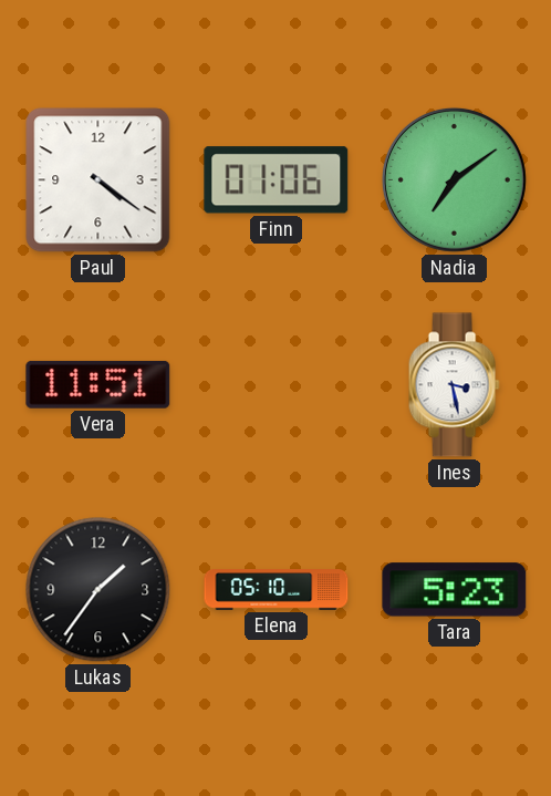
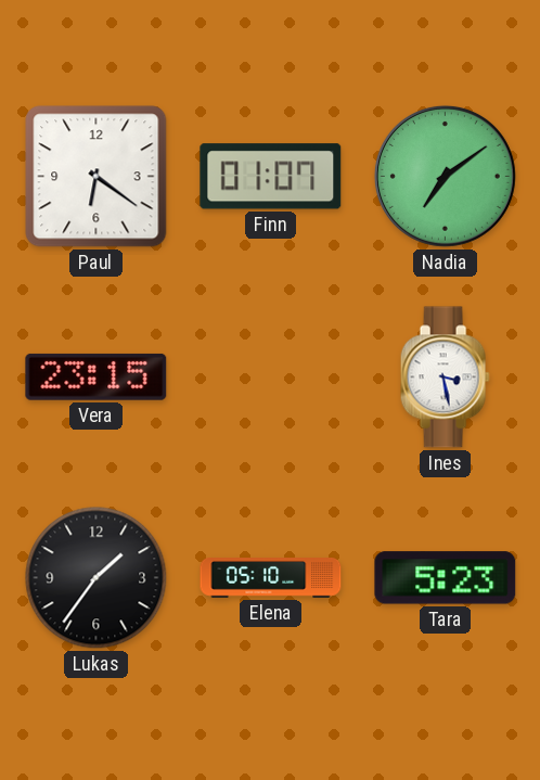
Paul: 4:21 -> 6:21 (97, 177)
Finn: 01:06 -> 01:07 (271, 177)
Vera: 11:51 -> 23:15 (97, 376)
